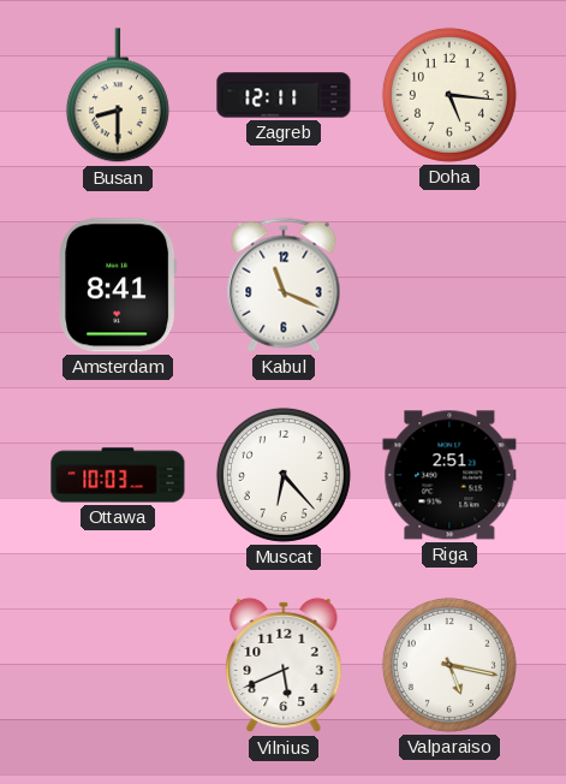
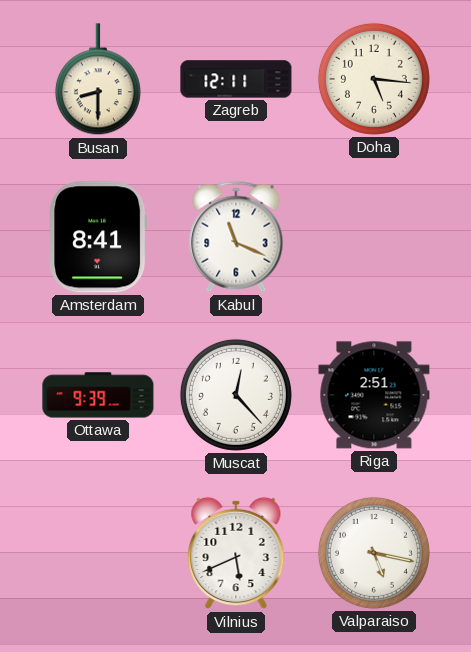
Ottawa: 10:03 -> 9:39 (98, 395)
Muscat: 6:23 -> 12:23 (236, 395)
